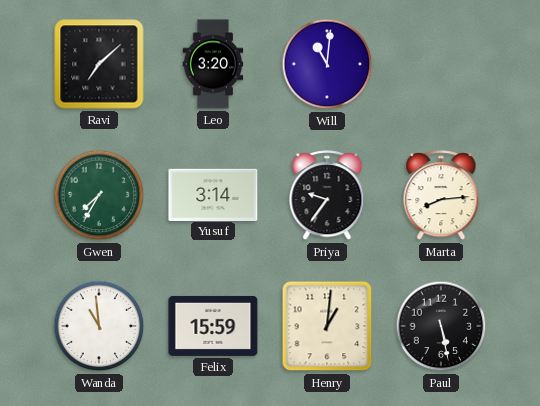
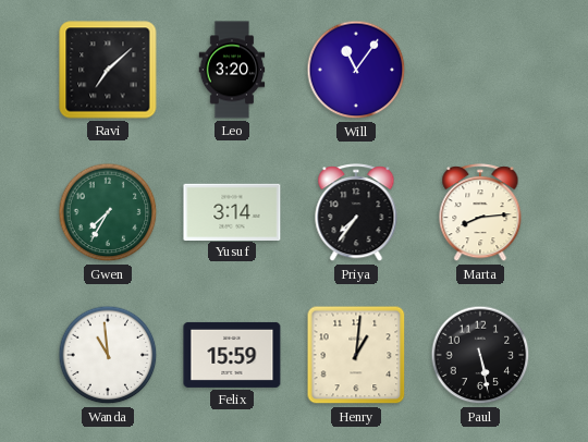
Will: 11:01 -> 11:06 (356, 70)
Priya: 9:36 -> 7:36 (356, 213)
